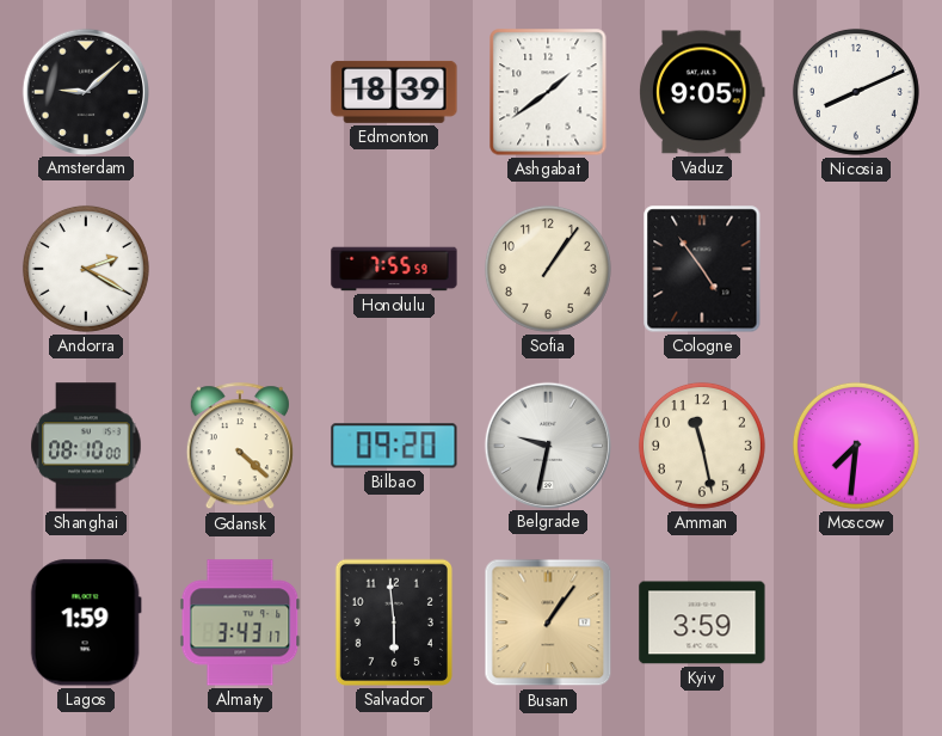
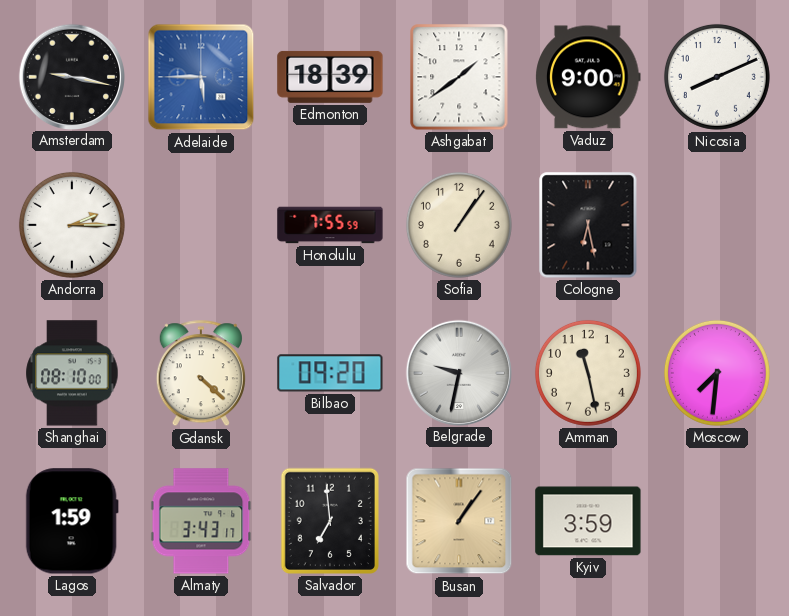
Amsterdam: 9:08 -> 9:17 (71, 76)
Adelaide: none -> 5:45 (201, 77)
Vaduz: 9:05 -> 9:00 (588, 77)
Andorra: 2:20 -> 2:15 (72, 225)
Cologne: 4:54 -> 6:28 (588, 225)
Salvador: 5:59 -> 6:59 (330, 521)
